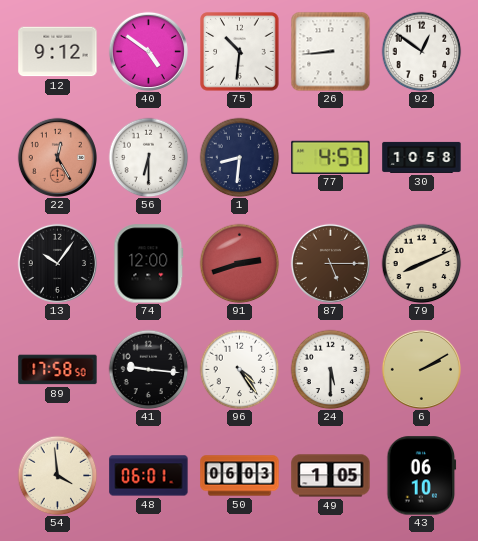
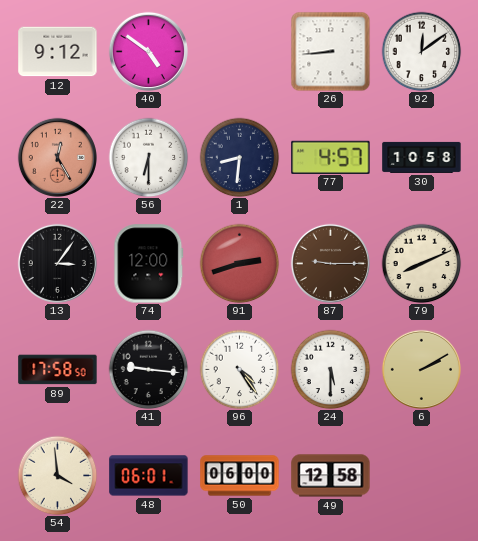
75: 10:31 -> none (240, 52)
92: 12:51 -> 12:09 (421, 51)
13: 10:06 -> 3:06 (57, 263)
87: 5:15 -> 9:15 (330, 263)
50: 06:03 -> 06:00 (240, 476)
49: 1:05 -> 12:58 (331, 476)
43: 06:10 -> none (422, 476)
